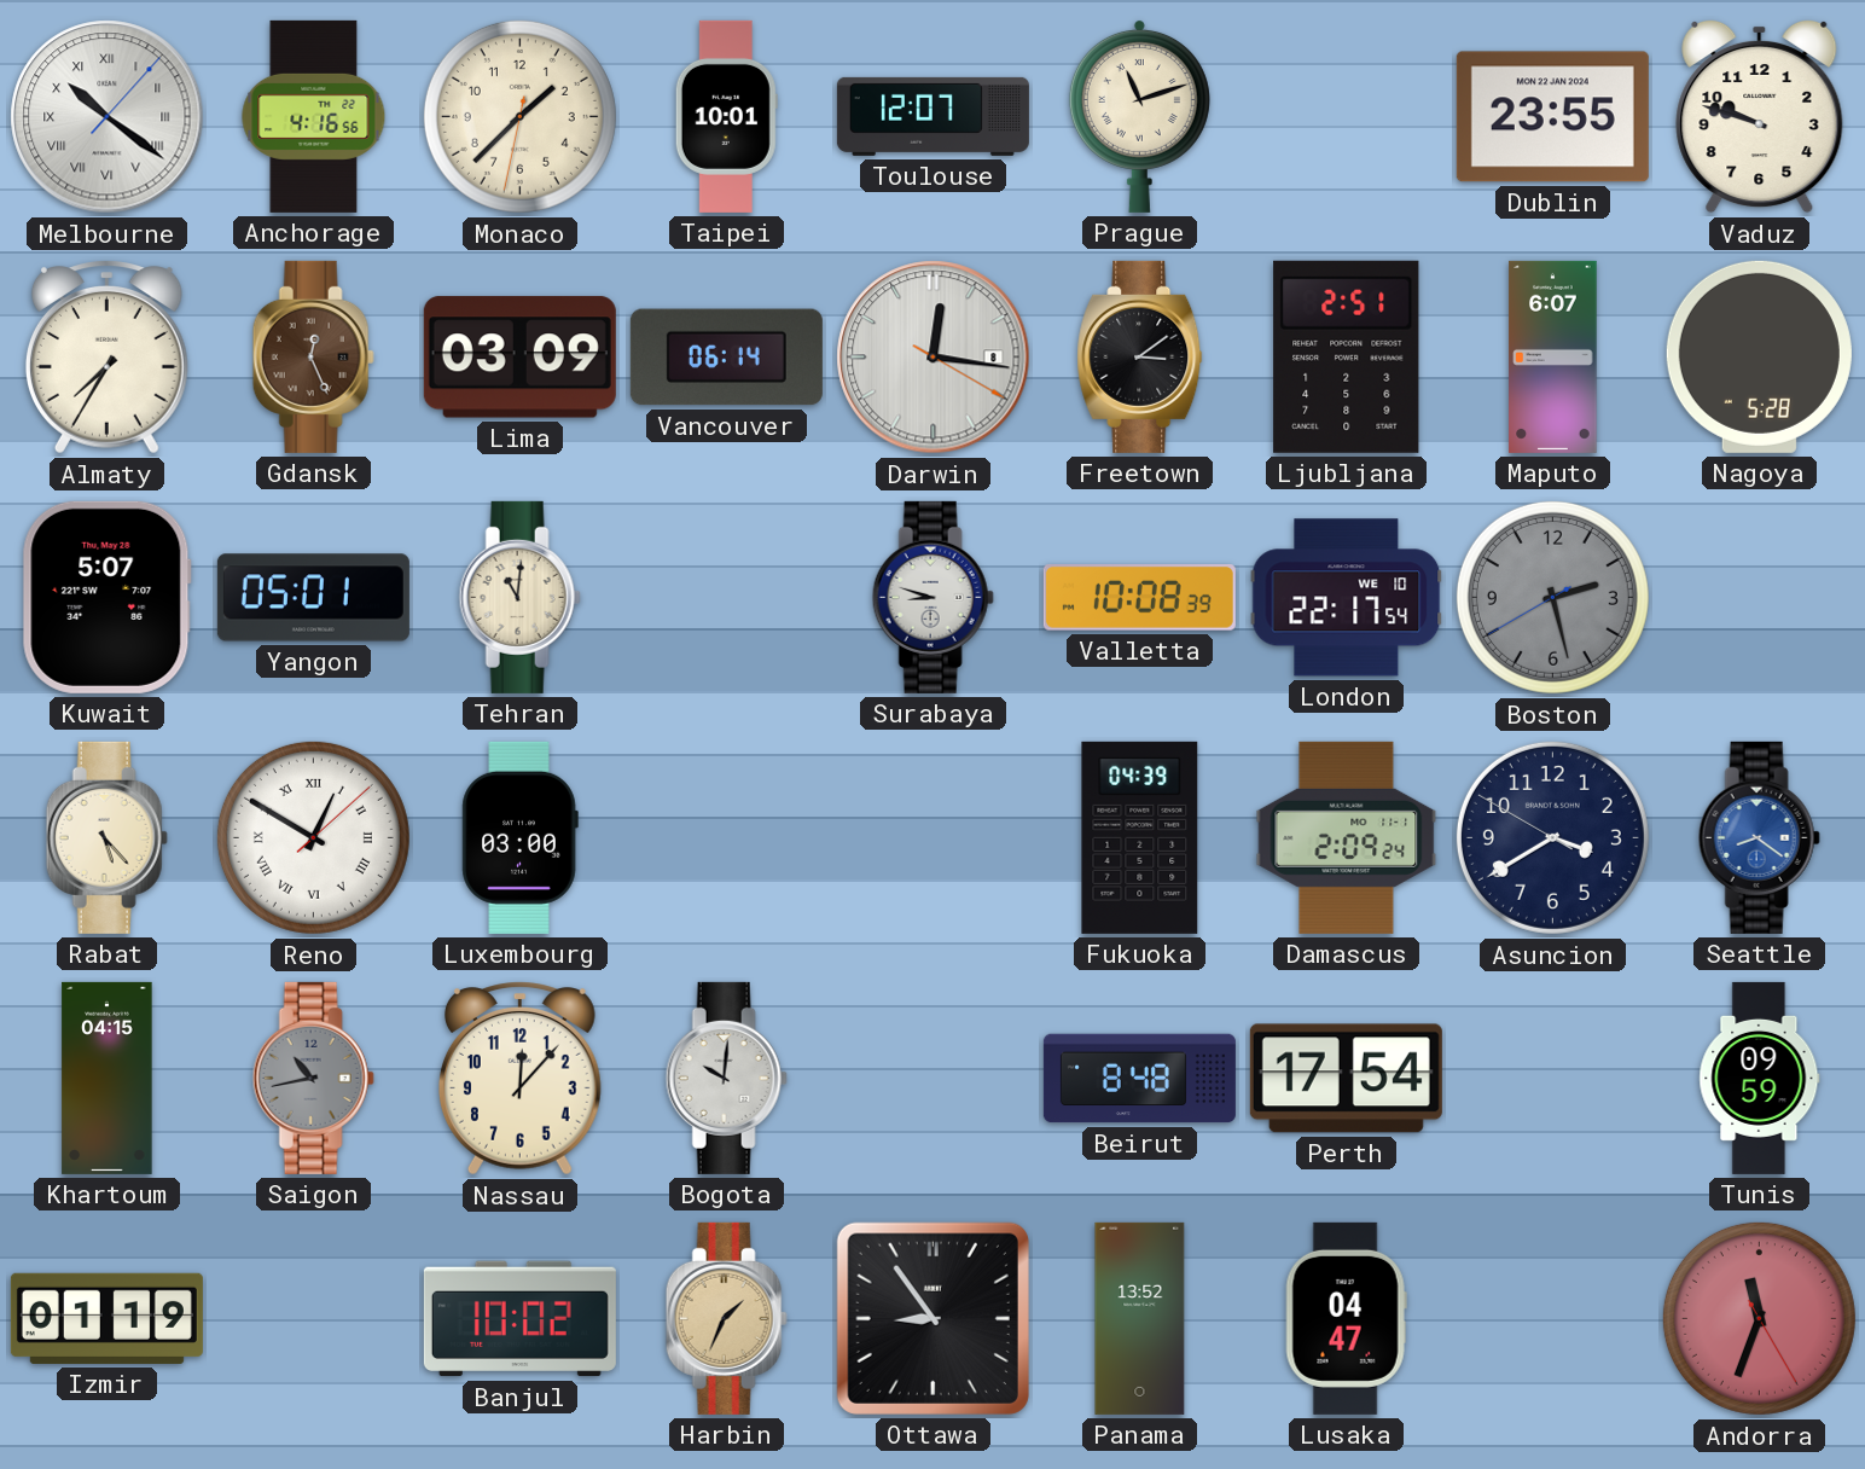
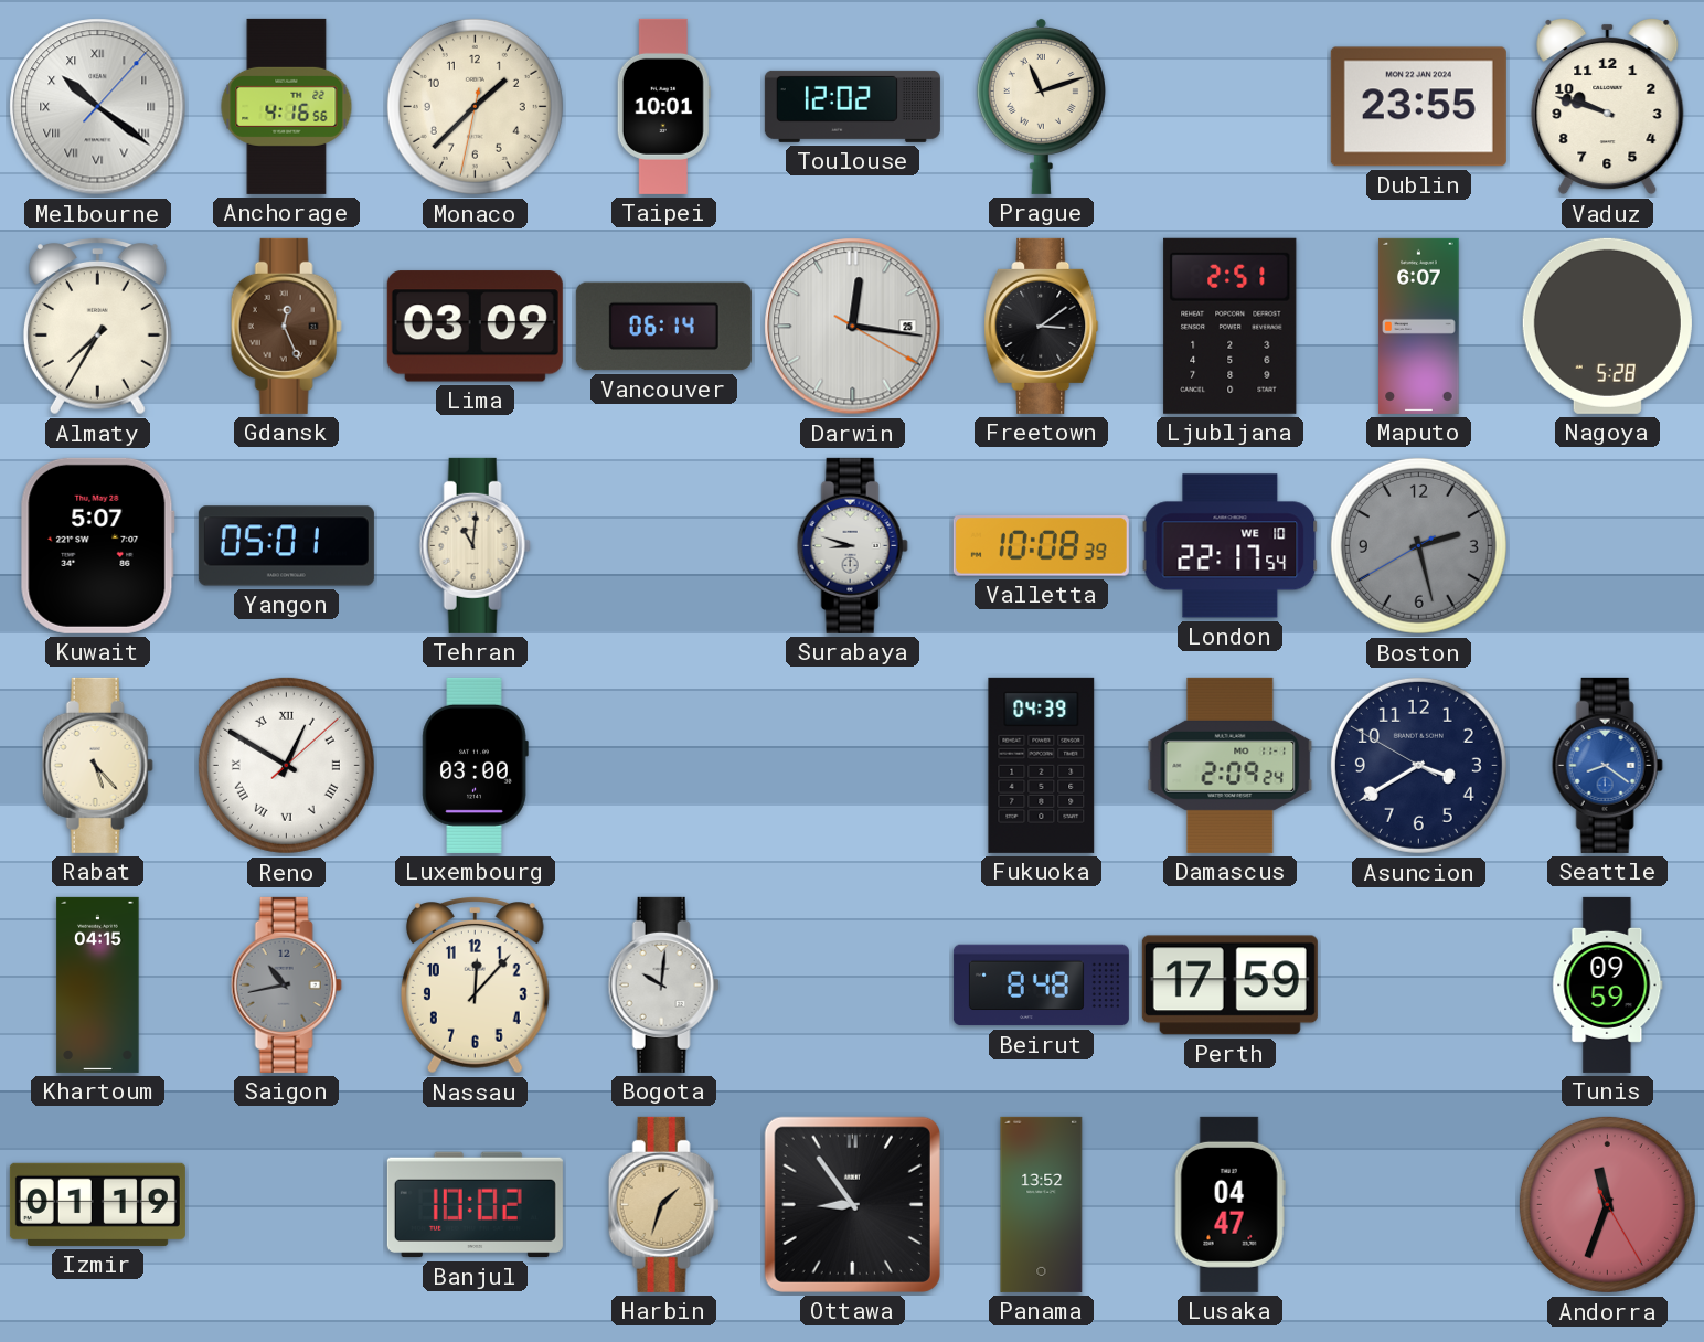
Toulouse: 12:07 -> 12:02 (852, 106)
Darwin date: 8 -> 25 (853, 327)
Perth: 17:54 -> 17:59 (1229, 986)
Harbin: 1:34 -> 1:33 (663, 1204)
